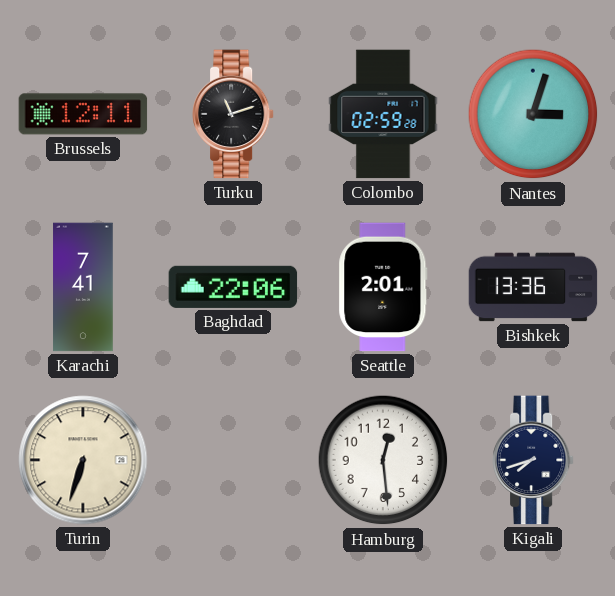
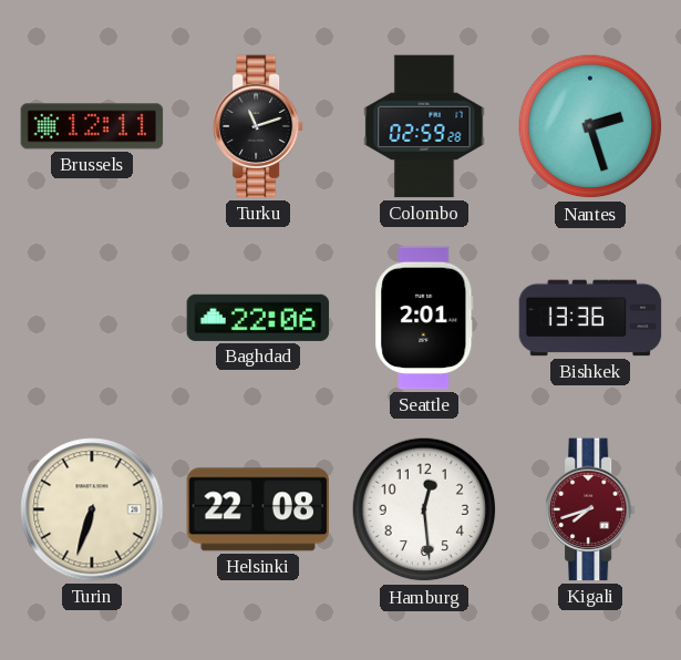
Nantes: 3:03 -> 2:27 (590, 126)
Karachi: 7:41 -> none (83, 287)
Helsinki: none -> 22:08 (258, 509)
Kigali dial: navy -> burgundy (591, 509)
